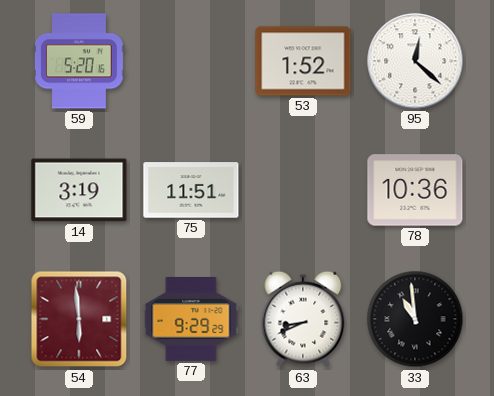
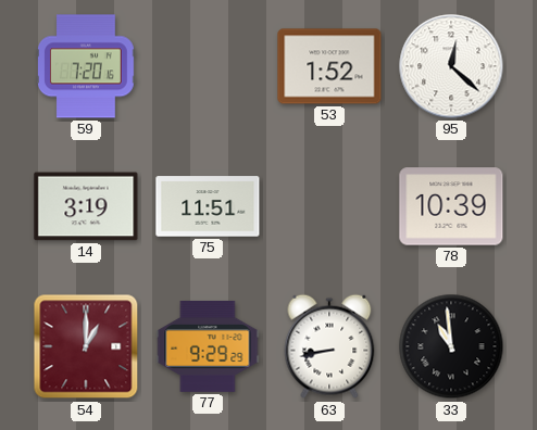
59: 5:20 -> 7:20 (86, 66)
78: 10:36 -> 10:39 (451, 206)
54: 5:59 -> 1:00 (86, 346)
63: 8:41 -> 8:43 (329, 346)
